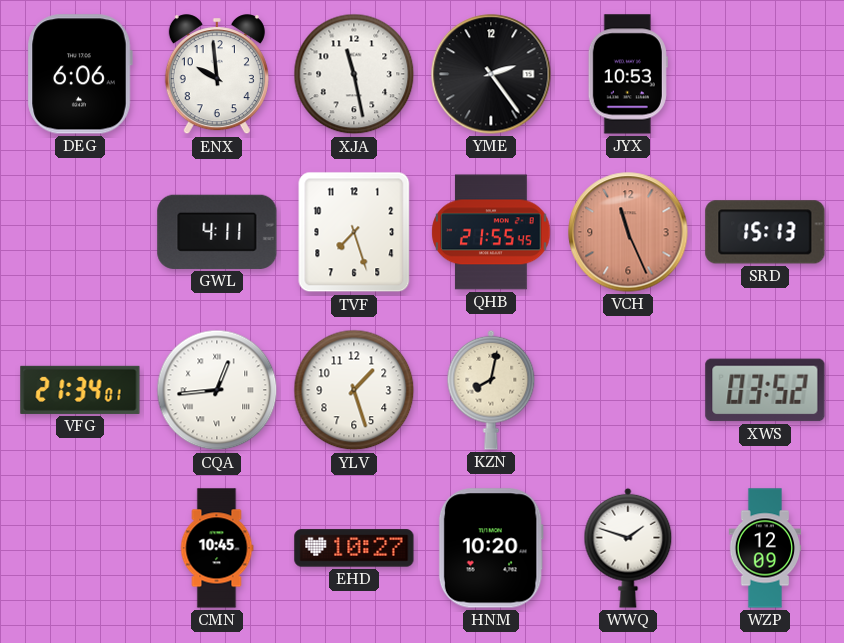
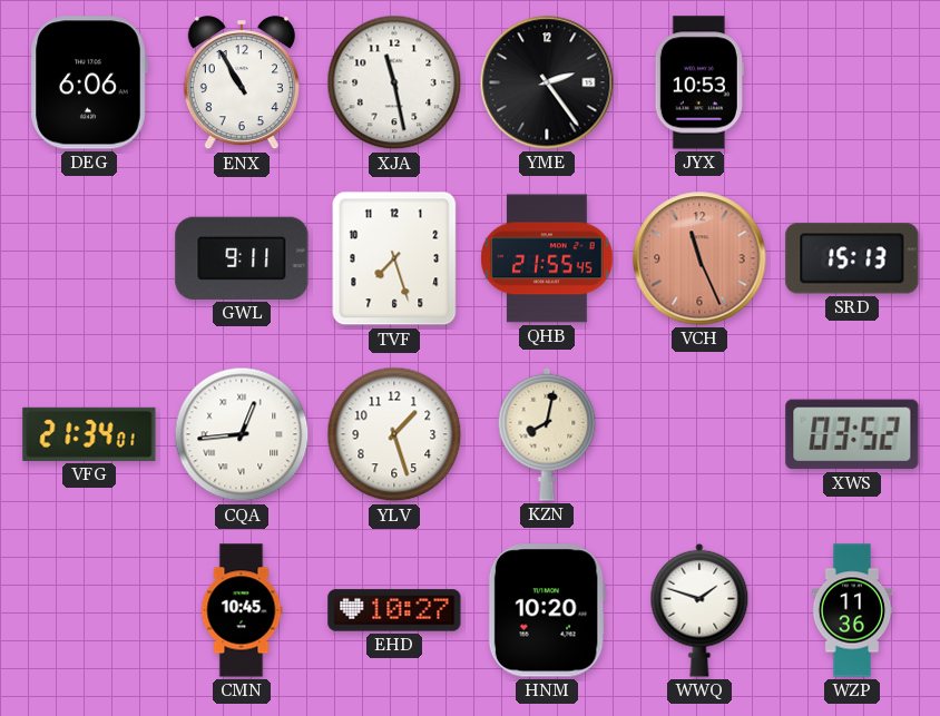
ENX: 9:59 -> 10:55 (242, 84)
GWL: 4:11 -> 9:11 (242, 258)
WZP: 12:09 -> 11:36 (852, 610)
